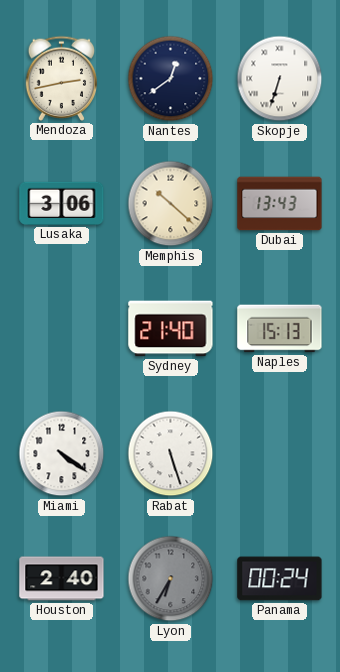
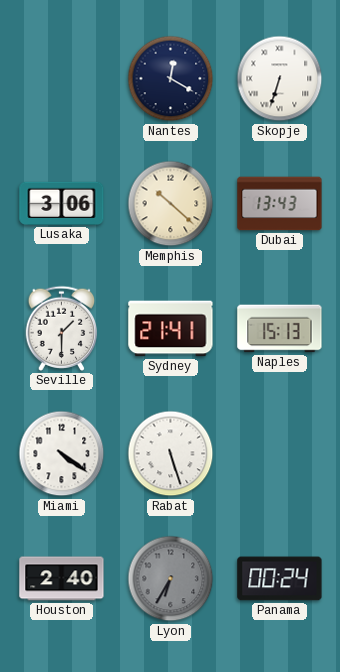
Mendoza: 2:43 -> none (62, 78)
Nantes: 12:39 -> 12:20 (171, 79)
Seville: none -> 1:30 (62, 328)
Sydney: 21:40 -> 21:41 (171, 329)
